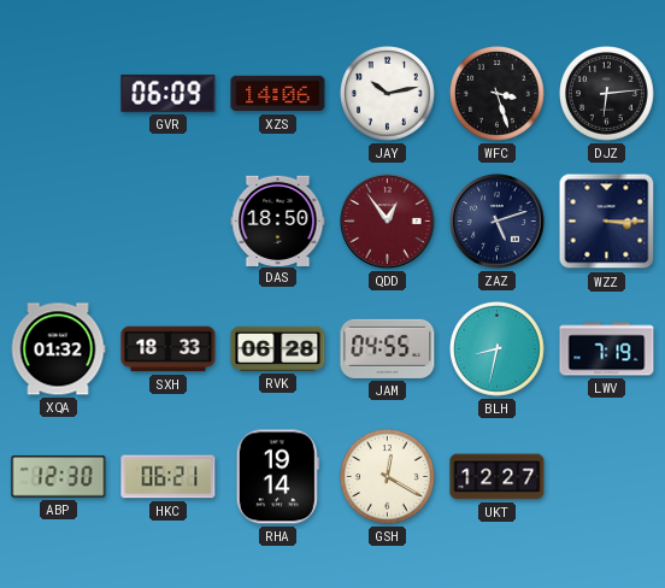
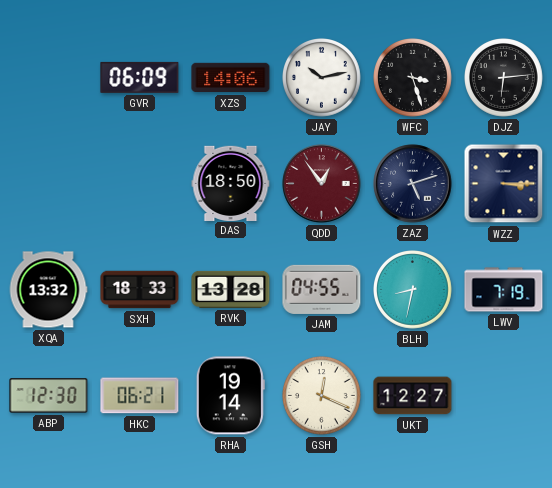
XQA: 01:32 -> 13:32 (48, 290)
RVK: 06:28 -> 13:28 (231, 289)
GSH: 12:20 -> 12:19 (322, 396)
